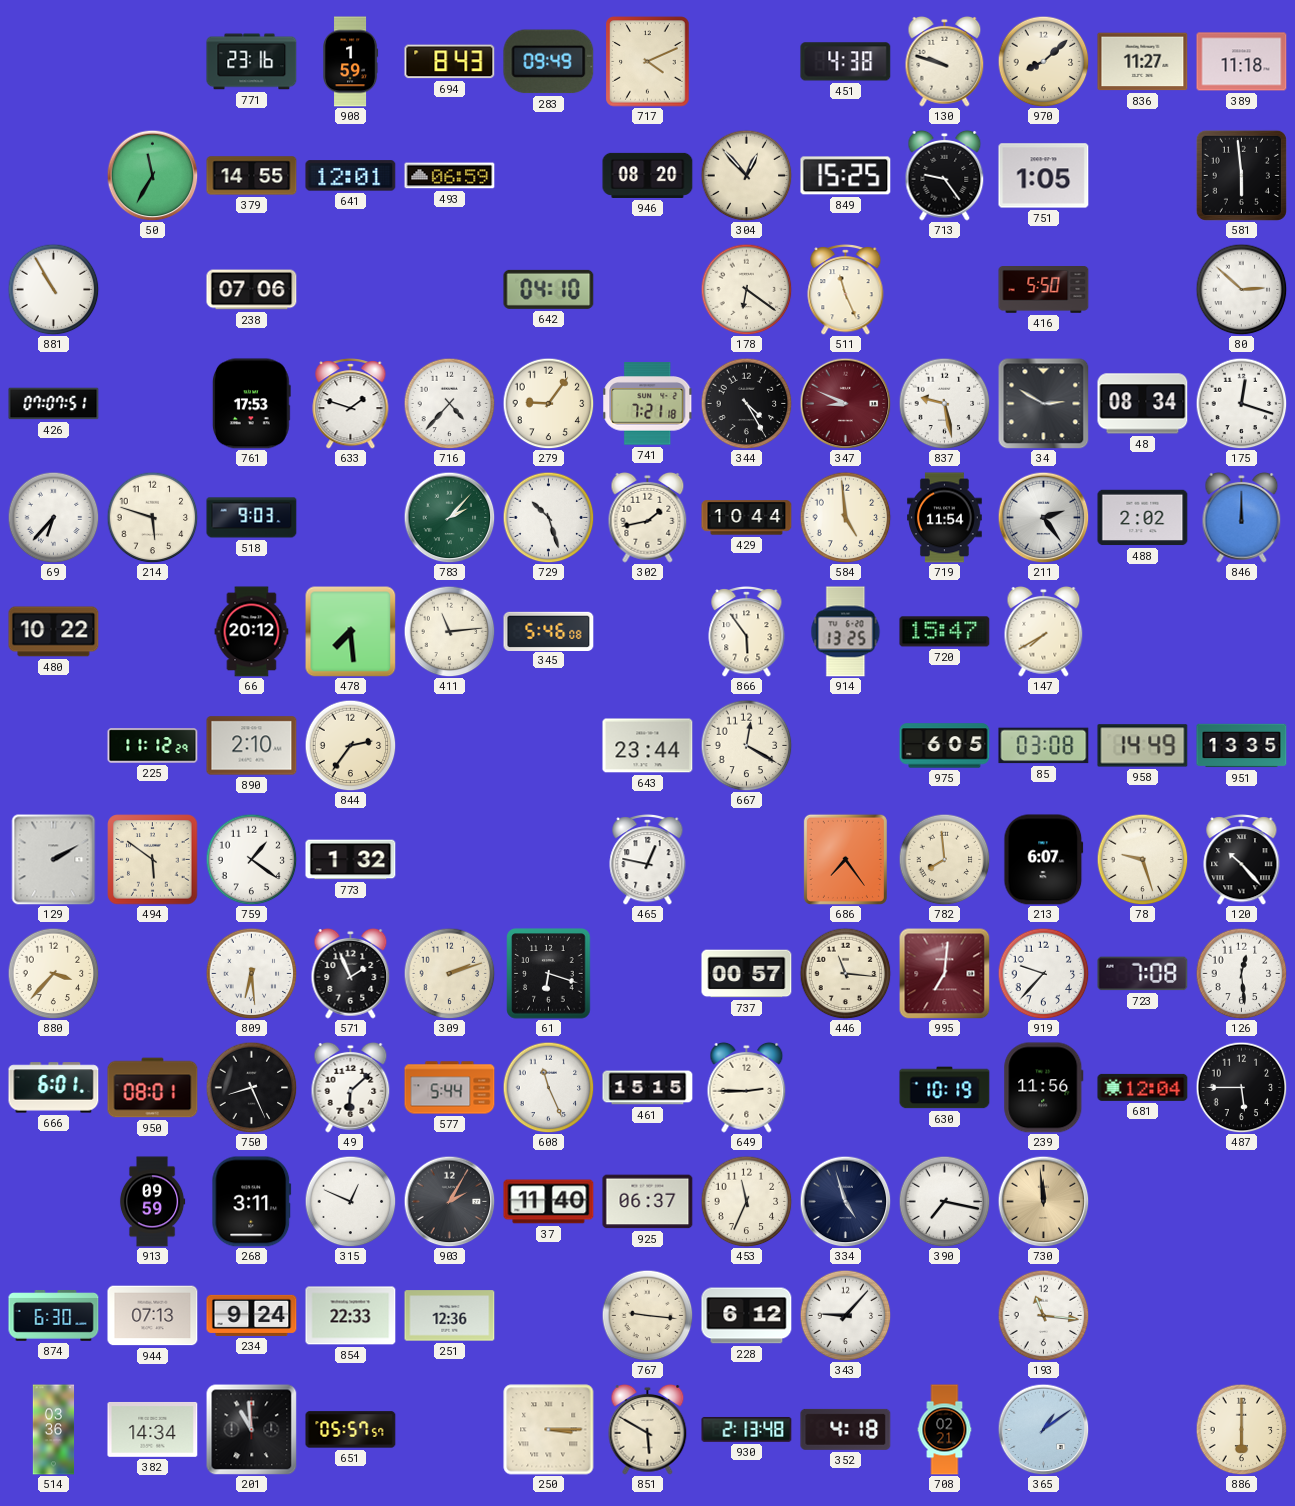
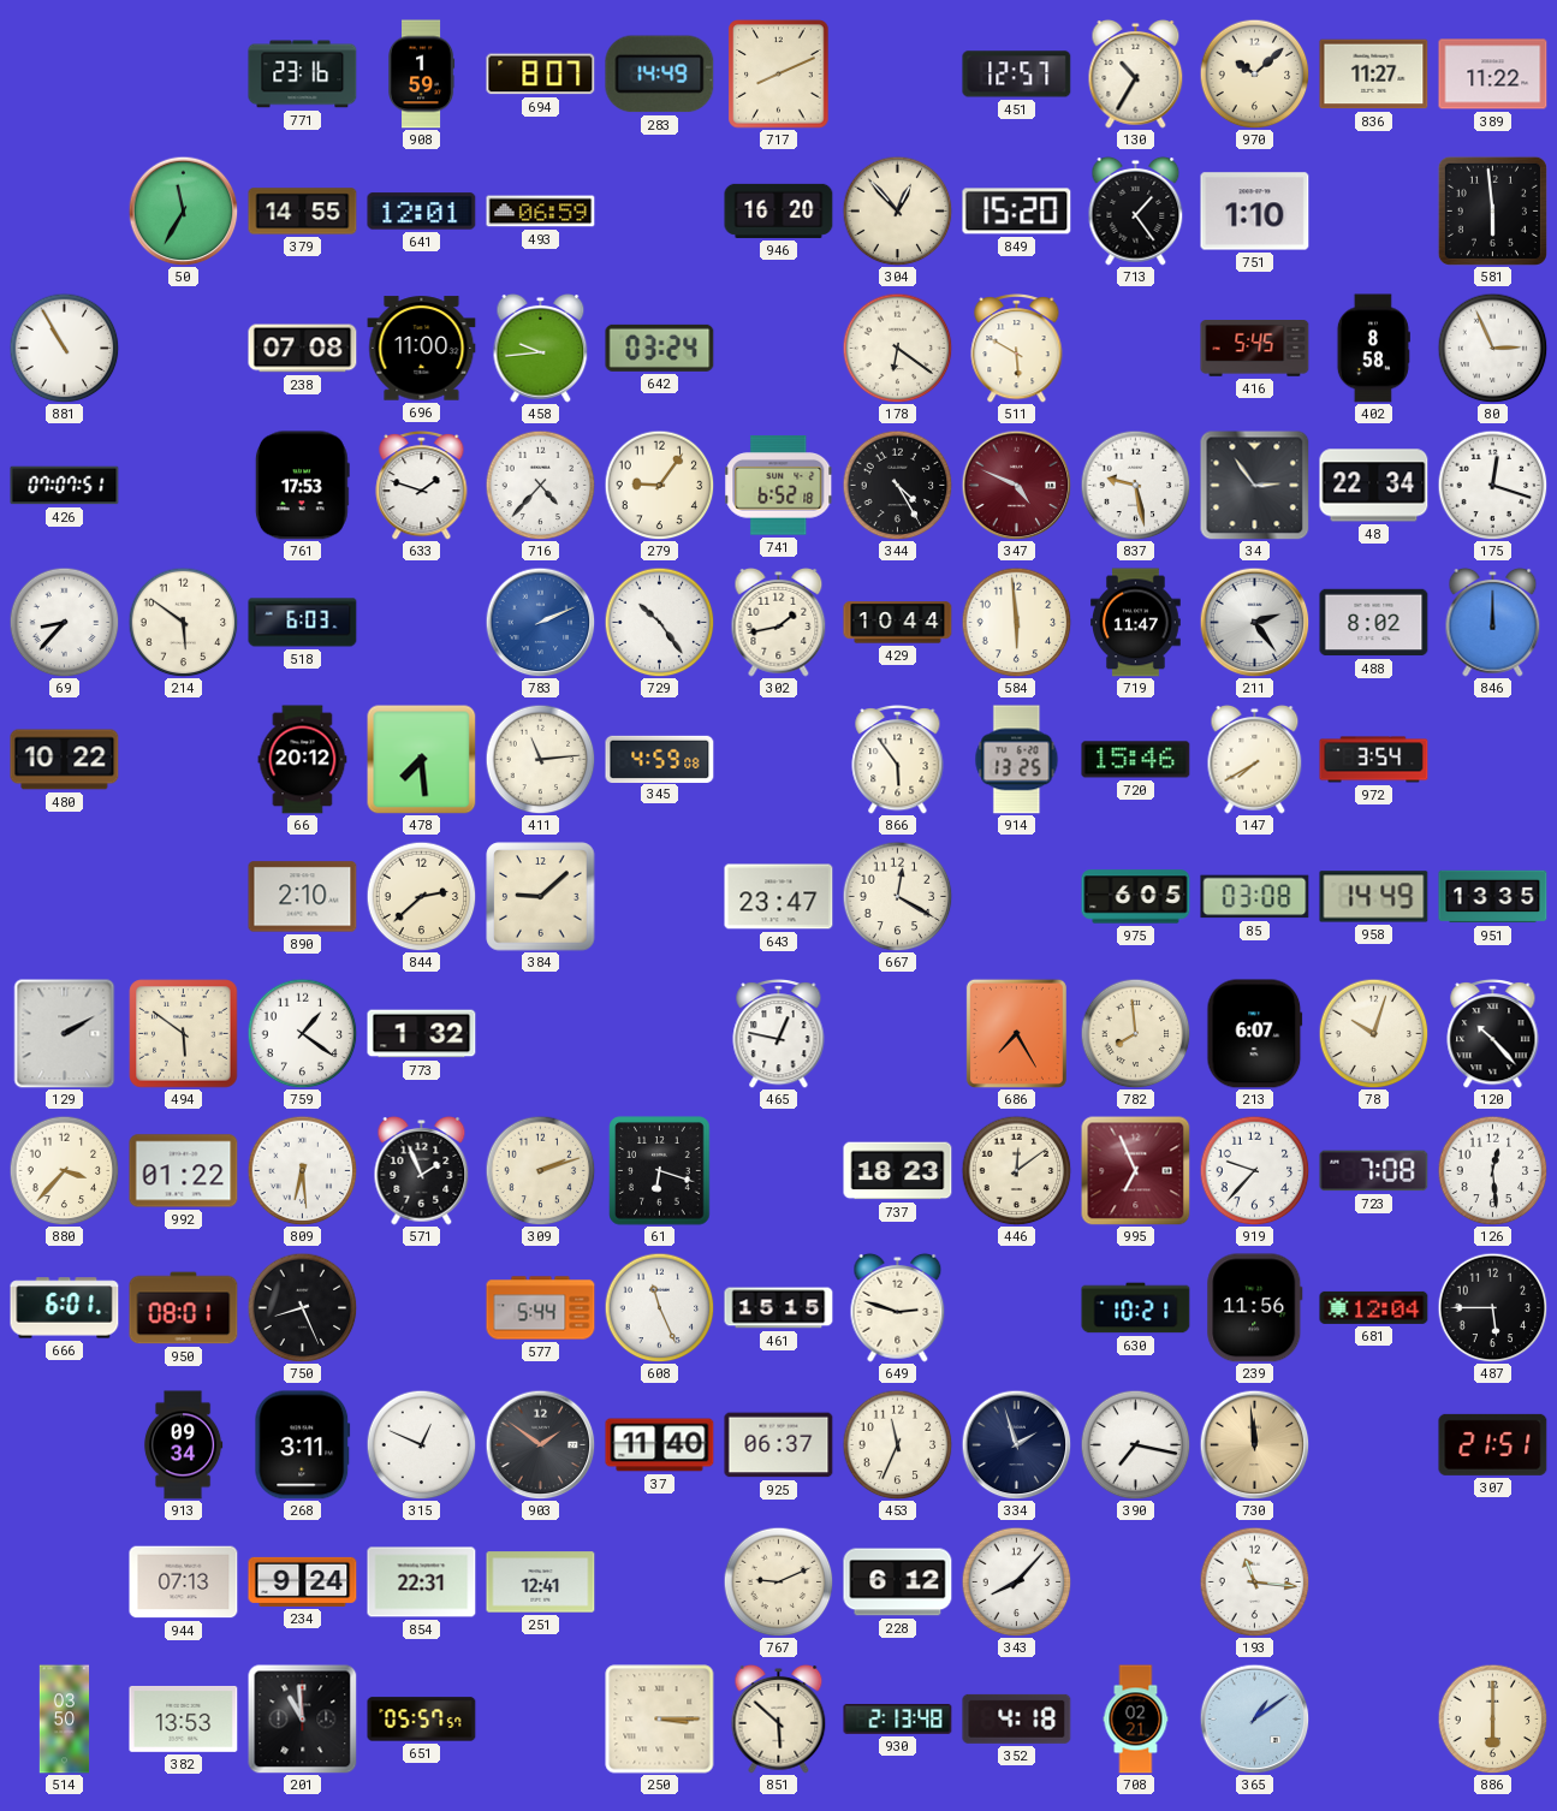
694: 8:43 -> 8:07 (541, 75)
283: 09:49 -> 14:49 (660, 75)
717: 4:11 -> 8:11 (779, 75)
451: 4:38 -> 12:57 (1017, 75)
130: 9:48 -> 10:35 (1136, 73)
970: 8:08 -> 10:08 (1254, 73)
389: 11:18 -> 11:22 (1493, 75)
946: 08:20 -> 16:20 (779, 210)
849: 15:25 -> 15:20 (1017, 212)
713: 9:24 -> 1:24 (1136, 210)
751: 1:05 -> 1:10 (1255, 212)
238: 07:06 -> 07:08 (303, 349)
696: none -> 11:00 (422, 349)
458: none -> 9:44 (541, 348)
642: 04:10 -> 03:24 (660, 348)
511: 11:26 -> 5:50 (1017, 349)
416: 5:50 -> 5:45 (1255, 349)
402: none -> 8:58 (1373, 349)
80: 2:52 -> 2:56 (1492, 348)
741: 7:21 -> 6:52 (779, 486)
347: 8:49 -> 4:49 (1016, 485)
34: 2:50 -> 2:54 (1254, 485)
48: 08:34 -> 22:34 (1374, 486)
69: 6:37 -> 8:37 (64, 622)
214: 5:48 -> 5:51 (183, 622)
518: 9:03 -> 6:03 (303, 623)
783: 2:07 -> 2:11 (540, 622)
783 dial: green -> blue (540, 622)
729: 10:27 -> 10:24 (659, 622)
584: 4:59 -> 5:59 (1016, 622)
719: 11:54 -> 11:47 (1136, 623)
488: 2:02 -> 8:02 (1374, 623)
345: 5:46 -> 4:59 (660, 759)
720: 15:47 -> 15:46 (1136, 760)
972: none -> 3:54 (1374, 760)
225: 11:12 -> none (153, 746)
844: 2:36 -> 2:38 (421, 896)
384: none -> 9:08 (541, 897)
643: 23:44 -> 23:47 (779, 897)
686: 7:24 -> 7:25 (1016, 1033)
78: 9:27 -> 10:03 (1373, 1033)
992: none -> 01:22 (184, 1171)
737: 00:57 -> 18:23 (898, 1171)
446: 11:16 -> 12:09 (1016, 1170)
995: 7:01 -> 6:56 (1135, 1170)
49: 6:08 -> none (351, 1087)
649: 2:45 -> 2:48 (898, 1307)
630: 10:19 -> 10:21 (1136, 1308)
913: 09:59 -> 09:34 (183, 1445)
903: 2:05 -> 1:51 (540, 1444)
334: 4:57 -> 1:57 (1016, 1444)
307: none -> 21:51 (1493, 1444)
874: 6:30 -> none (54, 1316)
854: 22:33 -> 22:31 (422, 1583)
251: 12:36 -> 12:41 (541, 1583)
767: 9:16 -> 9:11 (778, 1581)
343: 9:07 -> 8:07 (1016, 1581)
514: 03:36 -> 03:50 (65, 1720)
382: 14:34 -> 13:53 (184, 1718)
851: 5:50 -> 5:52 (779, 1718)
